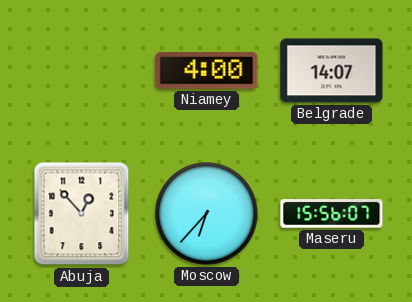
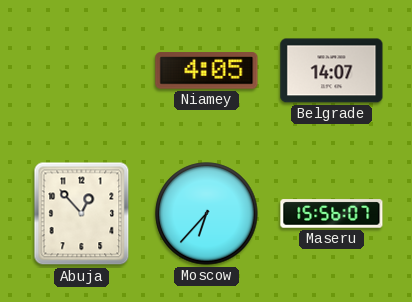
Niamey: 4:00 -> 4:05 (207, 71)
